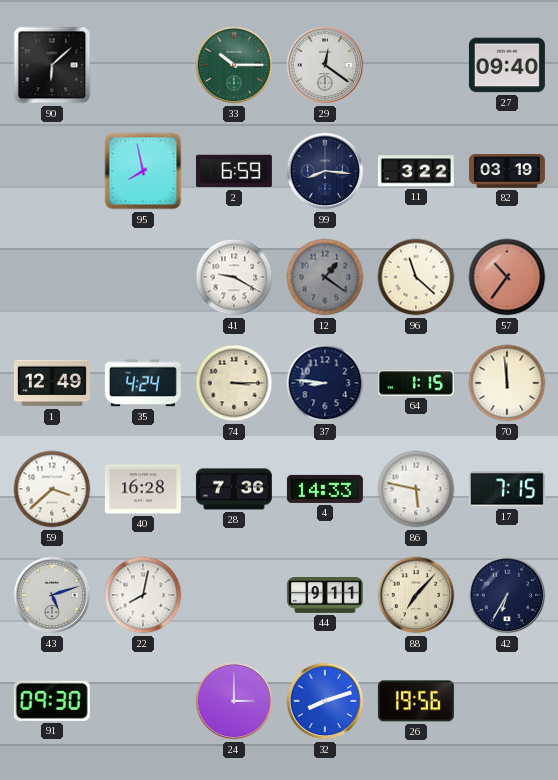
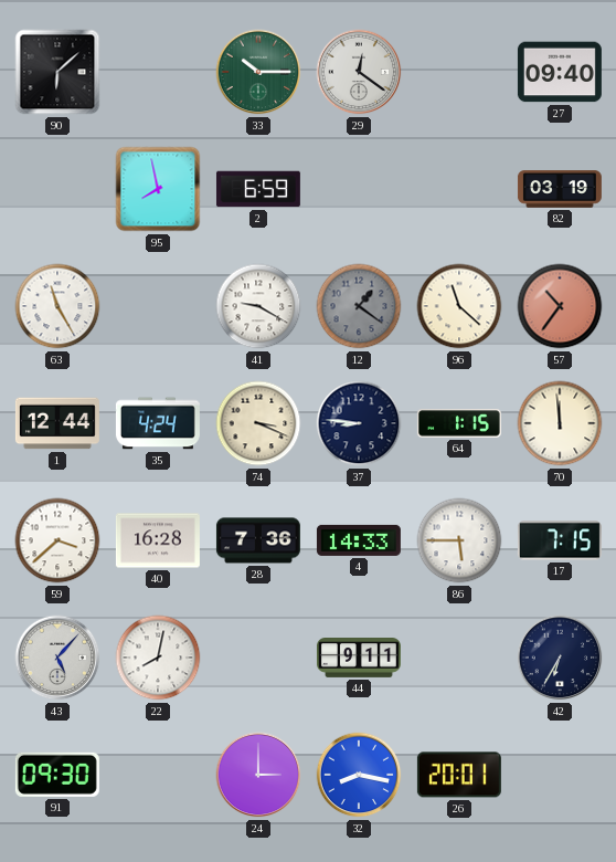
99: 8:16 -> none (325, 171)
11: 3:22 -> none (416, 171)
63: none -> 11:25 (57, 306)
1: 12:49 -> 12:44 (57, 423)
74: 3:15 -> 3:19 (258, 423)
86: 5:47 -> 5:45 (459, 540)
43: 5:12 -> 5:07 (57, 658)
88: 7:07 -> none (416, 595)
32: 8:12 -> 8:17 (359, 775)
26: 19:56 -> 20:01 (459, 775)
